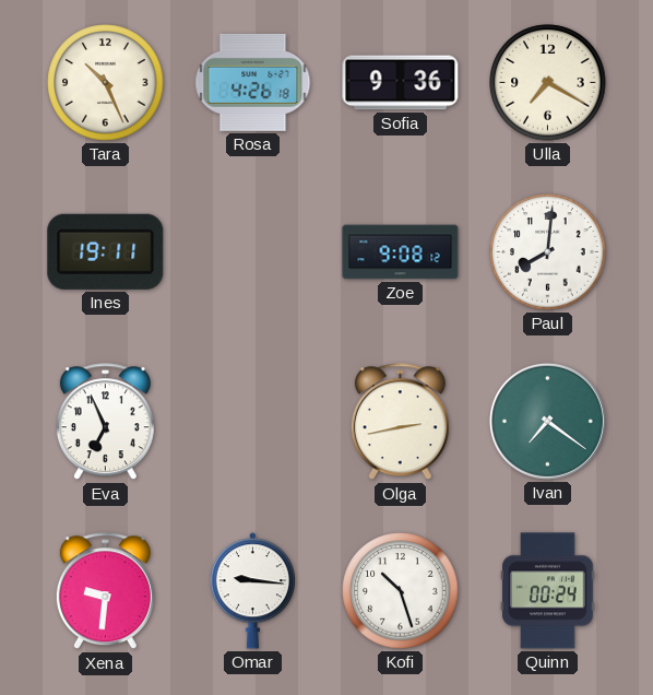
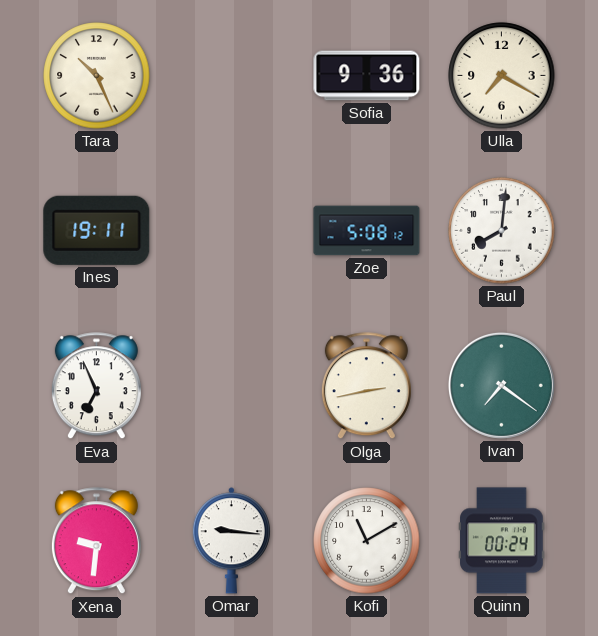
Rosa: 4:26 -> none (253, 82)
Zoe: 9:08 -> 5:08 (367, 231)
Kofi: 10:27 -> 11:10 (367, 541)
